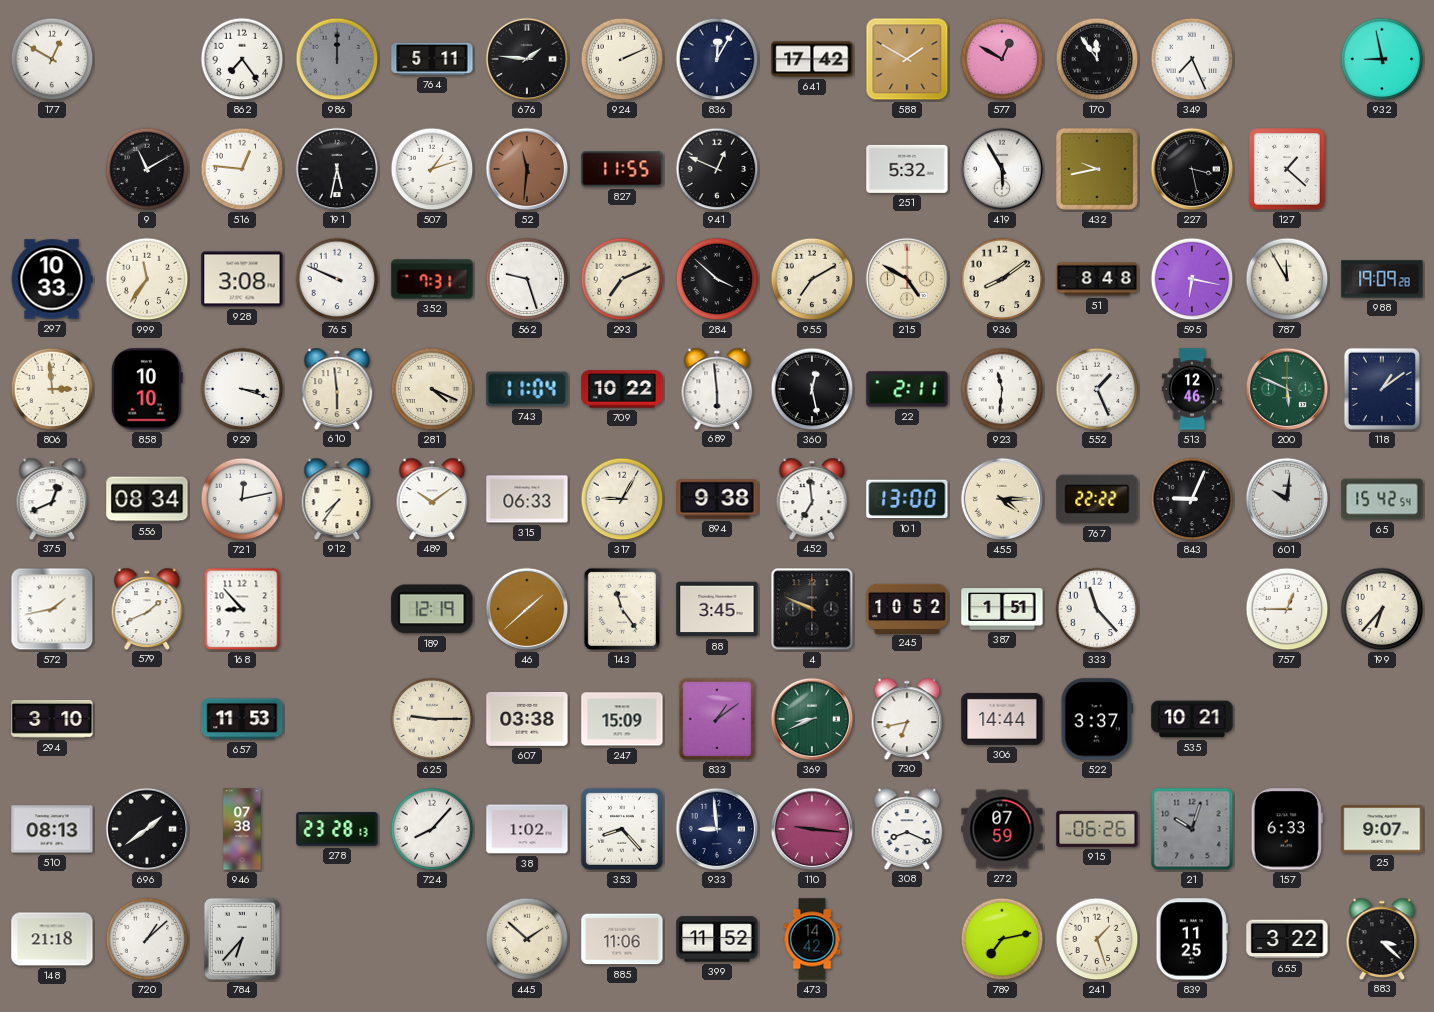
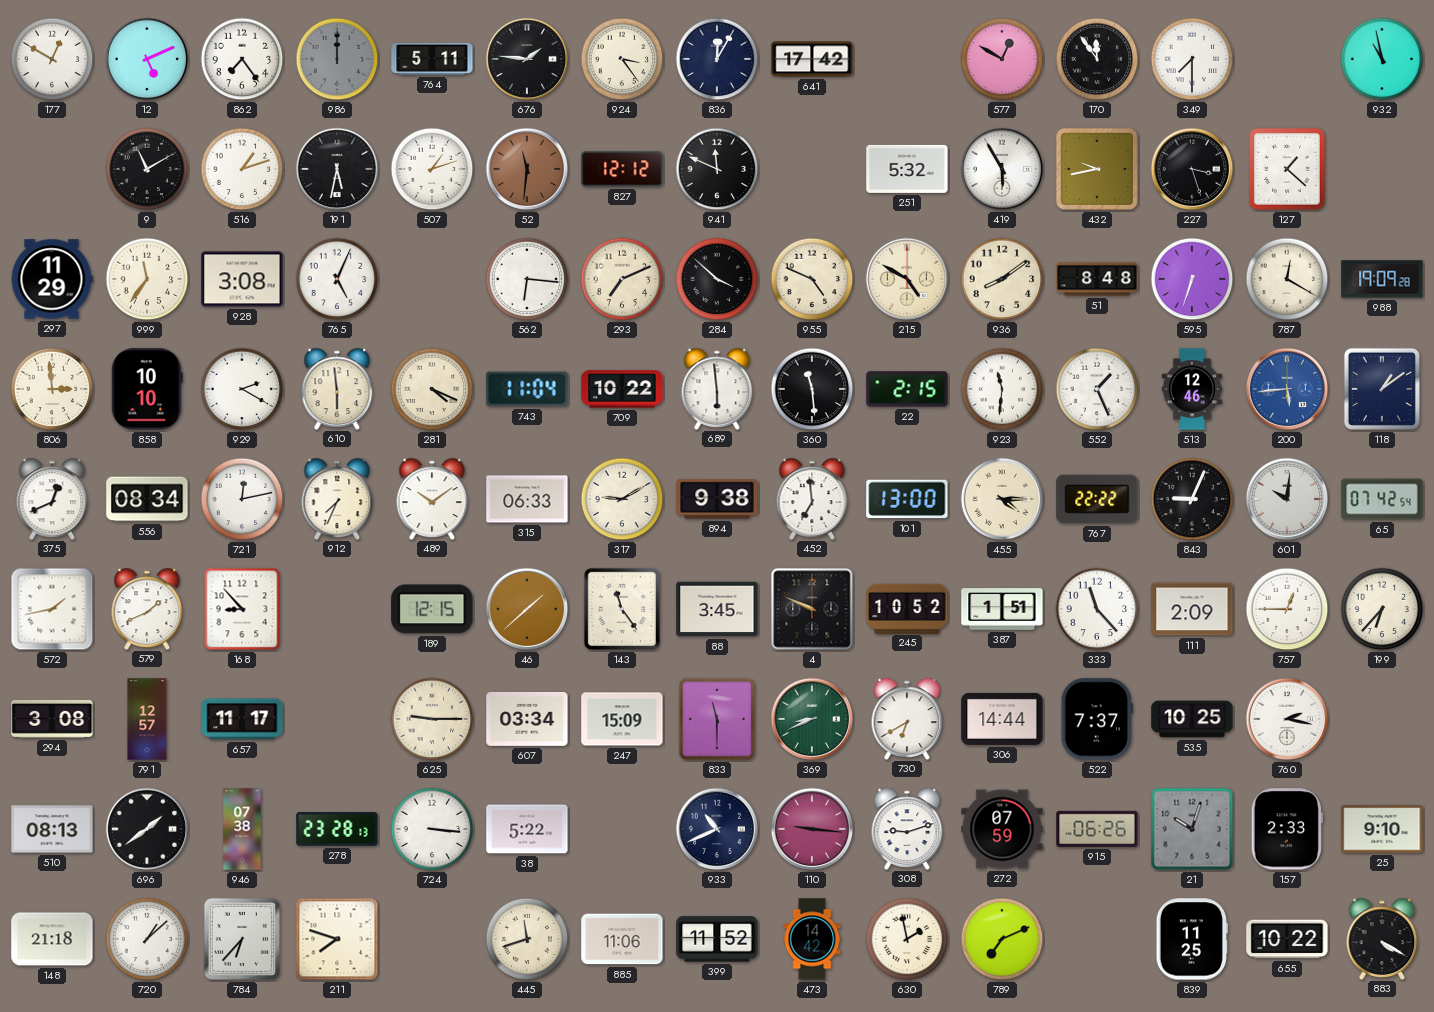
12: none -> 5:11 (147, 59)
924: 2:11 -> 3:24 (622, 59)
588: 1:50 -> none (907, 59)
349: 7:26 -> 7:30 (1192, 59)
932: 8:58 -> 10:58 (1382, 59)
516: 12:46 -> 1:12 (242, 169)
827: 11:55 -> 12:12 (622, 169)
941: 12:49 -> 11:49 (717, 169)
227: 3:28 -> 3:27 (1192, 169)
297: 10:33 -> 11:29 (52, 279)
765: 9:49 -> 5:04 (337, 279)
352: 7:31 -> none (432, 279)
562: 9:27 -> 6:16 (527, 279)
955: 7:10 -> 4:49 (812, 279)
595: 6:17 -> 6:33 (1192, 279)
787: 11:55 -> 12:20 (1287, 279)
929: 3:18 -> 2:20 (242, 389)
360: 12:28 -> 11:29 (812, 389)
22: 2:11 -> 2:15 (907, 389)
200: 5:49 -> 5:44 (1287, 389)
200 dial: green -> blue (1287, 389)
912: 7:36 -> 7:34 (337, 498)
317: 9:05 -> 9:10 (622, 499)
65: 15:42 -> 07:42 (1382, 499)
189: 12:19 -> 12:15 (432, 609)
111: none -> 2:09 (1192, 609)
294: 3:10 -> 3:08 (52, 719)
791: none -> 12:57 (147, 719)
657: 11:53 -> 11:17 (242, 719)
607: 03:38 -> 03:34 (527, 719)
833: 1:09 -> 11:30 (717, 719)
730: 6:43 -> 6:40 (907, 718)
522: 3:37 -> 7:37 (1097, 719)
535: 10:21 -> 10:25 (1192, 719)
760: none -> 2:17 (1287, 719)
724: 8:07 -> 3:16 (432, 829)
38: 1:02 -> 5:22 (527, 829)
353: 8:23 -> none (622, 829)
933: 8:59 -> 10:41 (717, 829)
308: 8:19 -> 9:12 (907, 828)
157: 6:33 -> 2:33 (1287, 829)
25: 9:07 -> 9:10 (1382, 829)
211: none -> 7:48 (337, 939)
445: 1:52 -> 11:42 (527, 939)
630: none -> 1:58 (907, 939)
789: 7:13 -> 7:11 (1002, 939)
241: 1:27 -> none (1097, 939)
655: 3:22 -> 10:22 (1287, 939)
883: 3:22 -> 4:20 (1382, 938)
